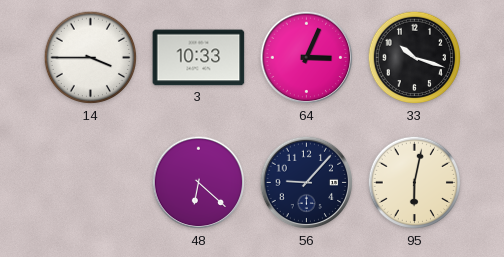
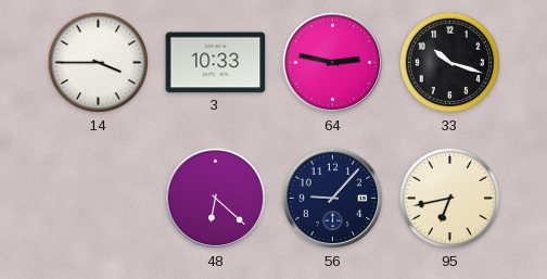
64: 3:04 -> 2:47 (333, 63)
95: 6:02 -> 6:43 (450, 199)
